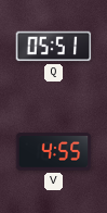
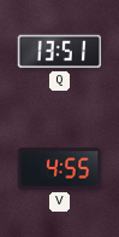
Q: 05:51 -> 13:51 (60, 52)
